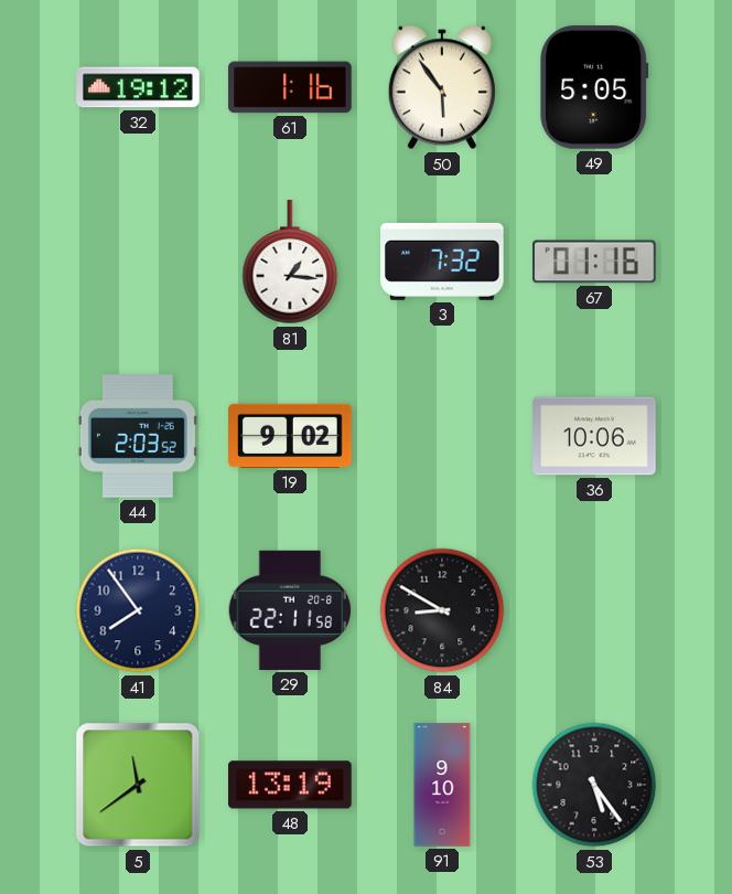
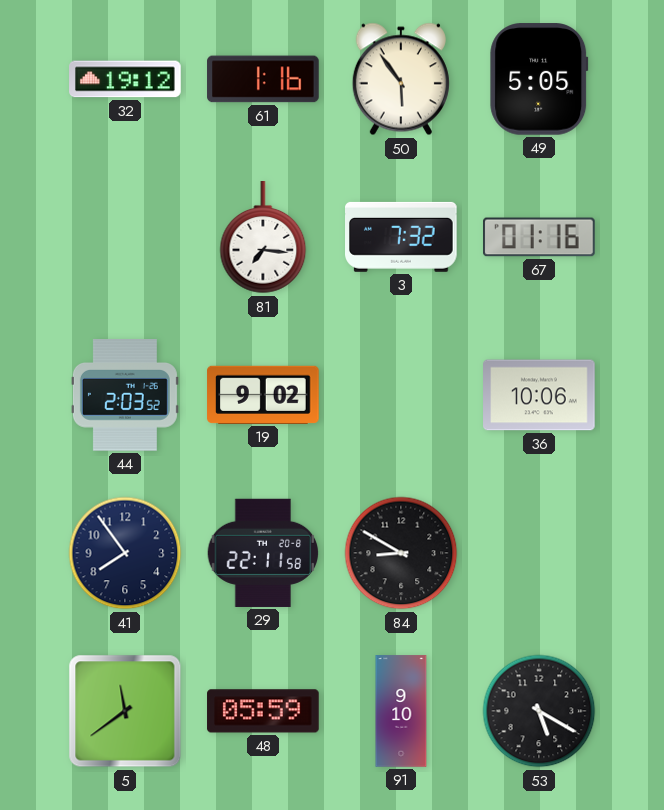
81: 1:16 -> 7:16 (263, 238)
48: 13:19 -> 05:59 (263, 711)
53: 5:24 -> 5:20 (539, 711)
